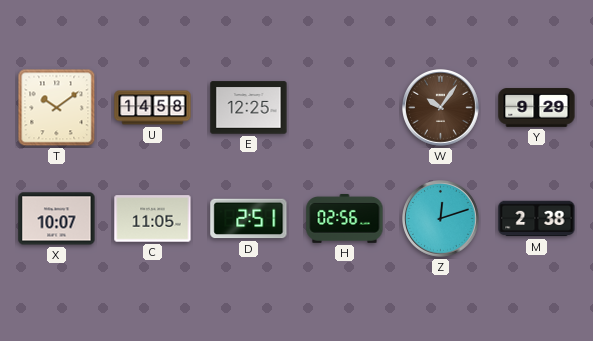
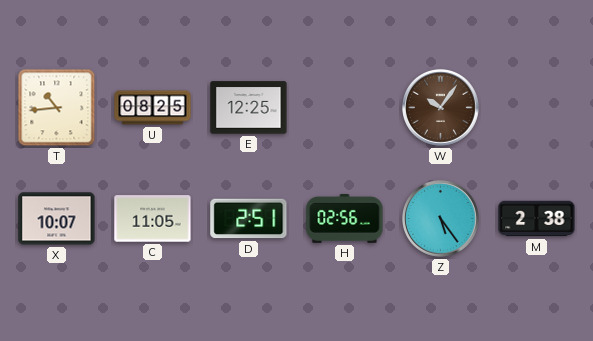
T: 10:09 -> 10:44 (57, 108)
U: 14:58 -> 08:25 (153, 108)
Y: 9:29 -> none (537, 108)
Z: 12:12 -> 5:24 (441, 219)
